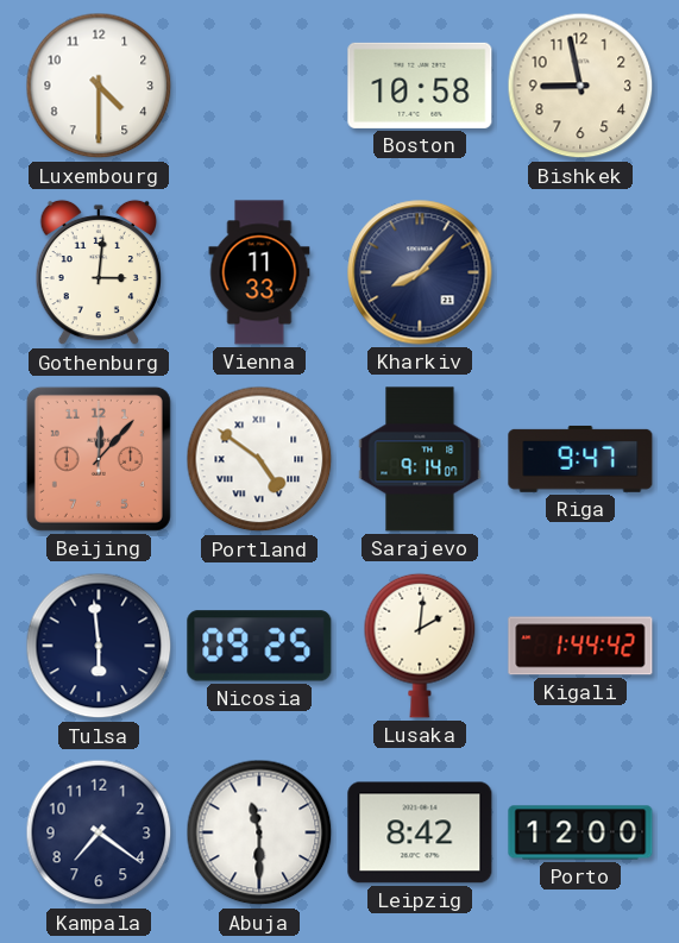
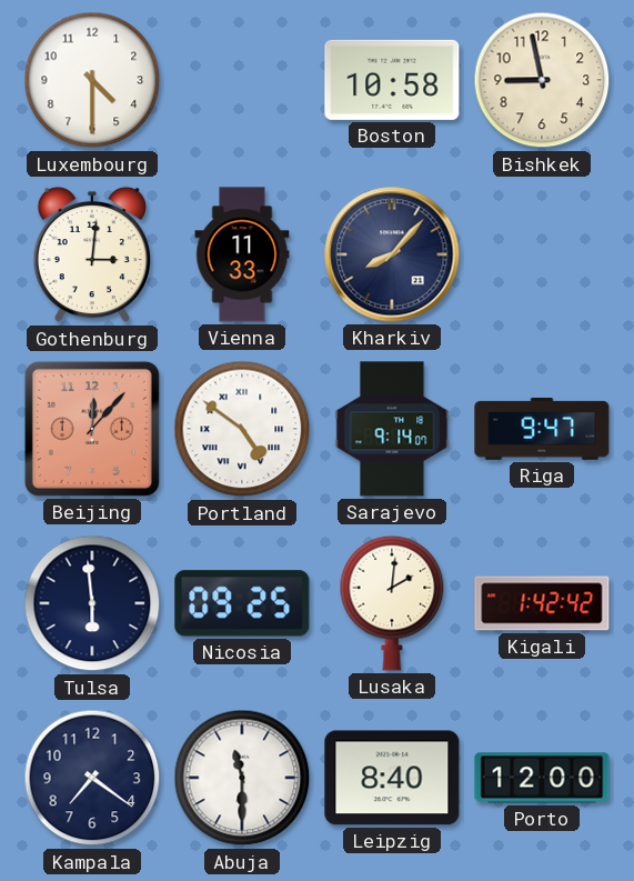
Kigali: 1:44 -> 1:42 (542, 603)
Leipzig: 8:42 -> 8:40 (392, 778)
